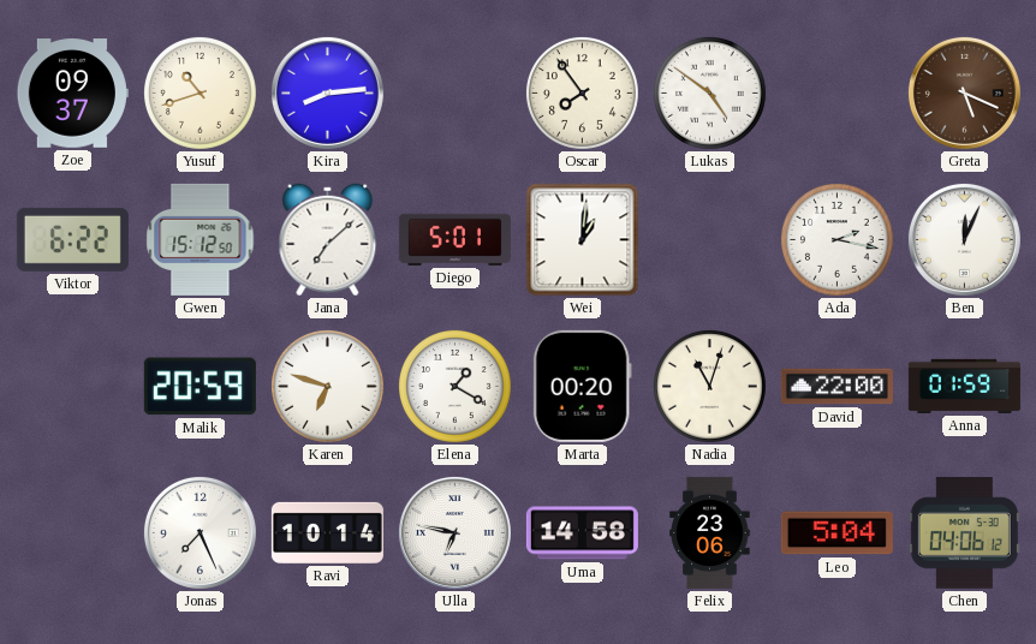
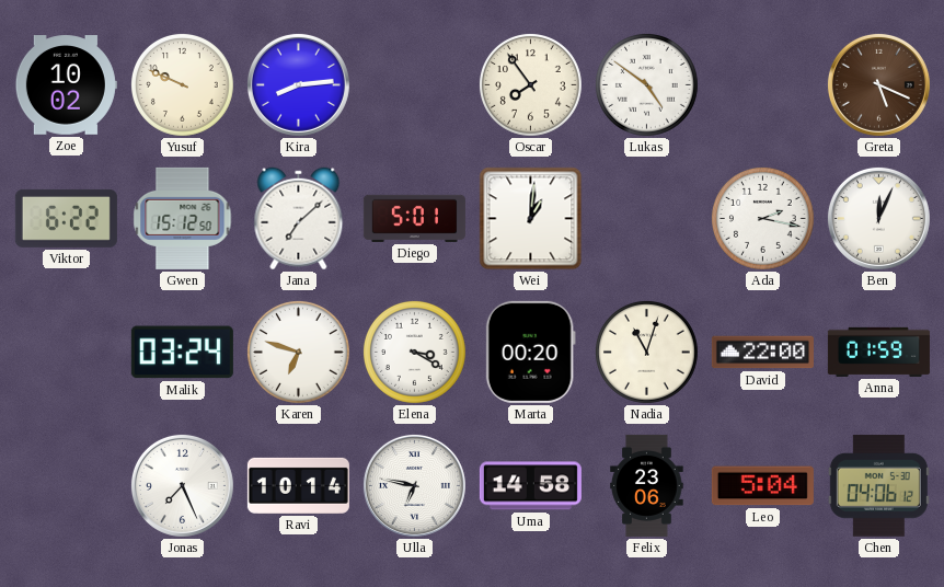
Zoe: 09:37 -> 10:02 (66, 85)
Yusuf: 10:42 -> 9:49 (182, 84)
Malik: 20:59 -> 03:24 (182, 353)
Elena: 1:20 -> 3:20 (414, 352)
